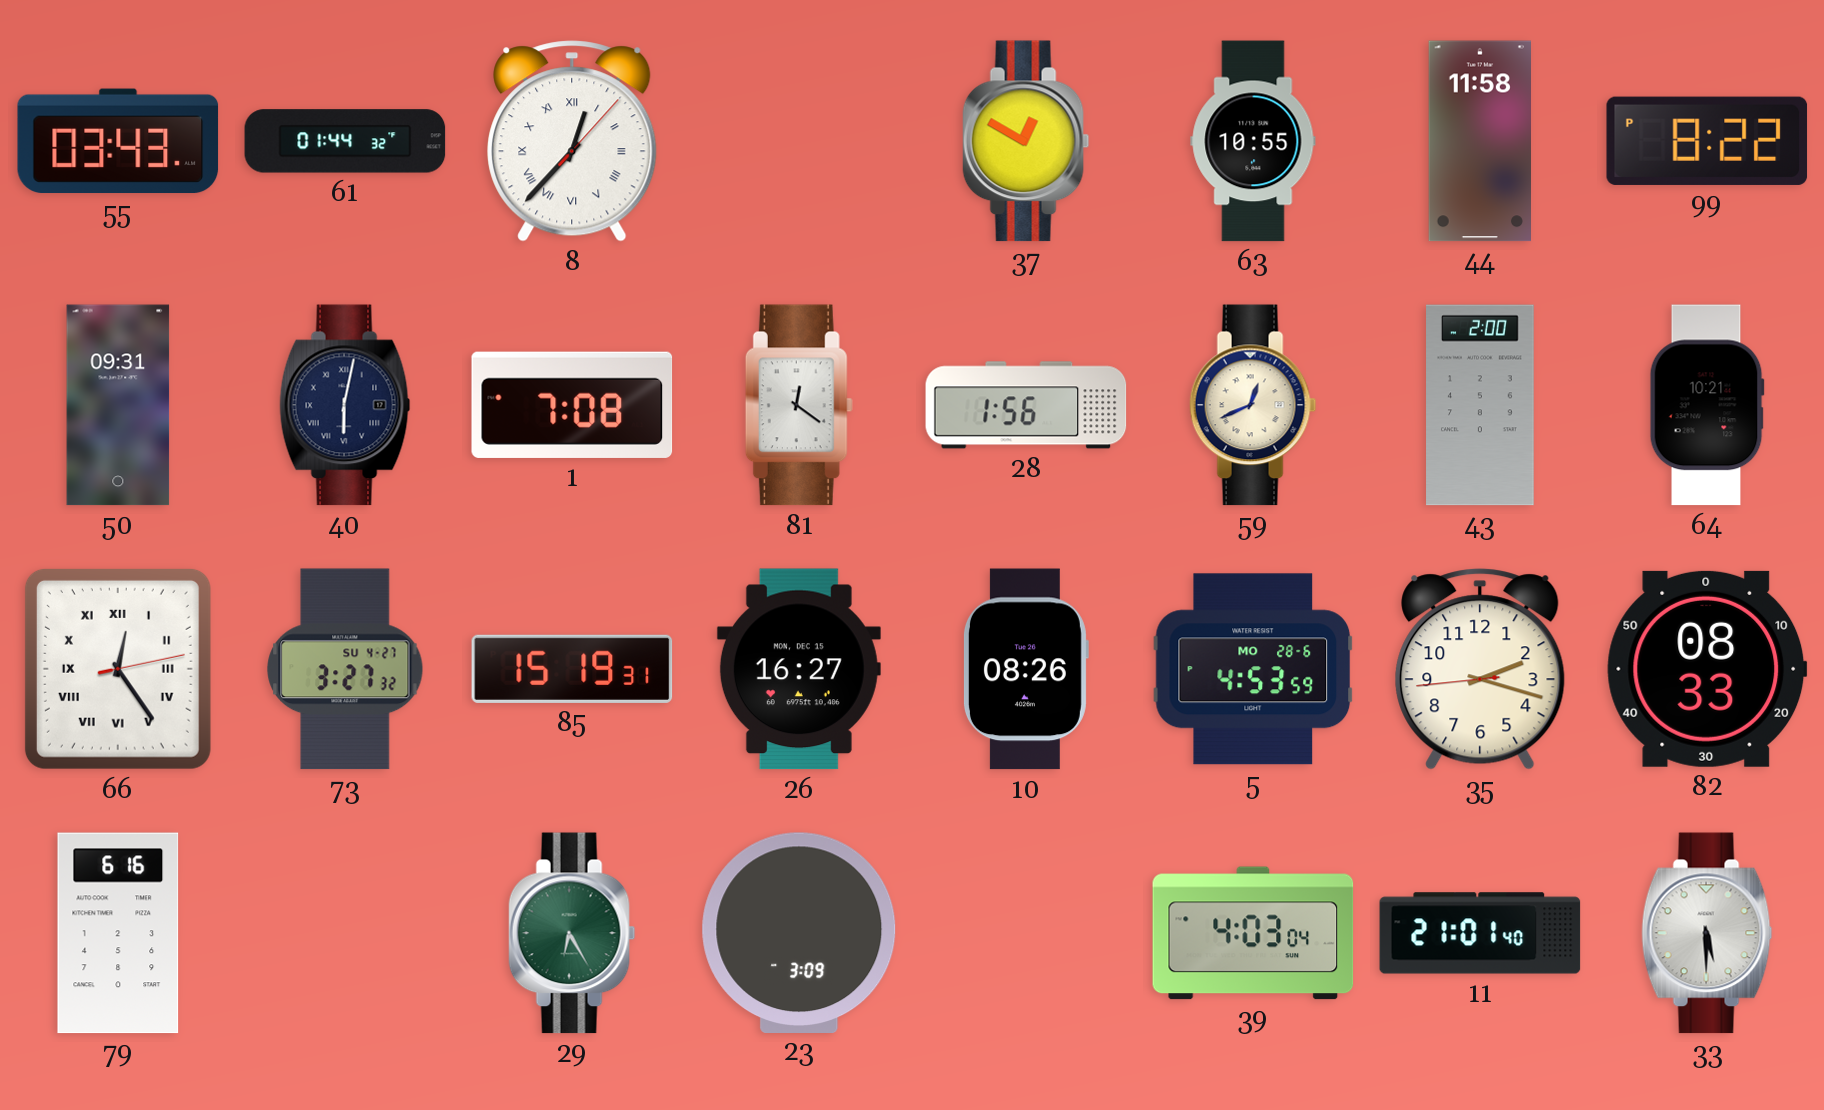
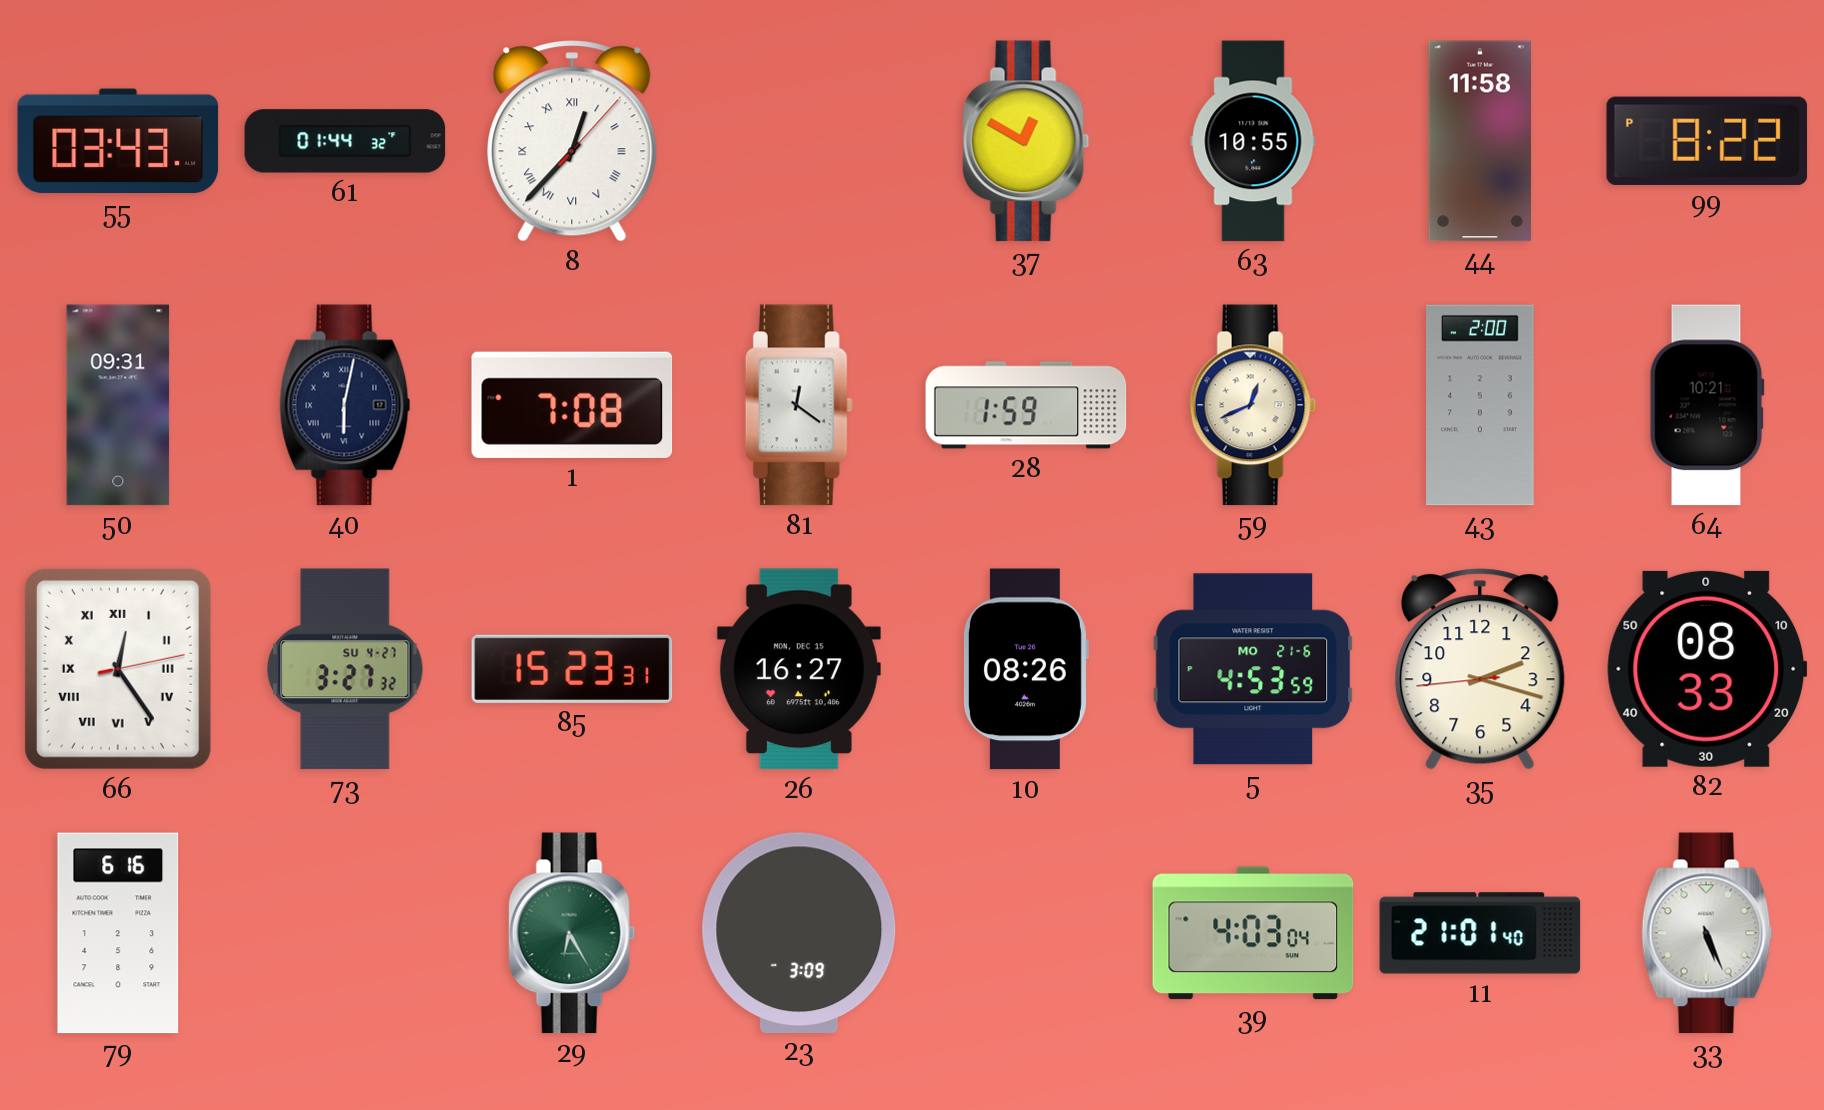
28: 1:56 -> 1:59 (1026, 405)
85: 15:19 -> 15:23 (572, 669)
5 date: MO 28-6 -> MO 21-6 (1253, 669)
33: 5:30 -> 5:26 (1707, 933)
